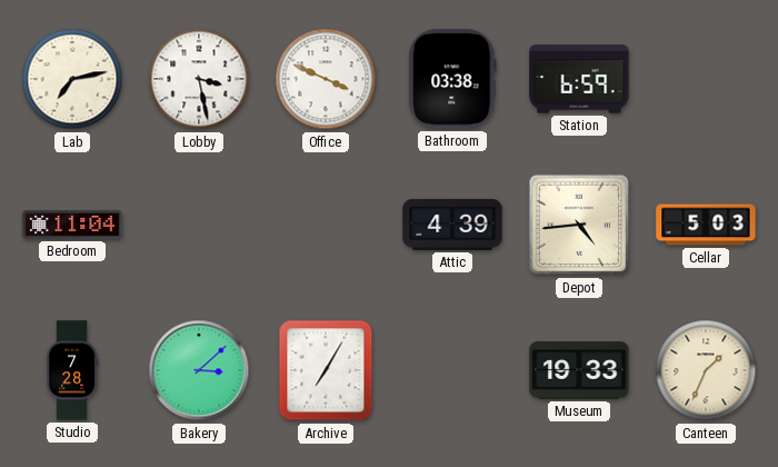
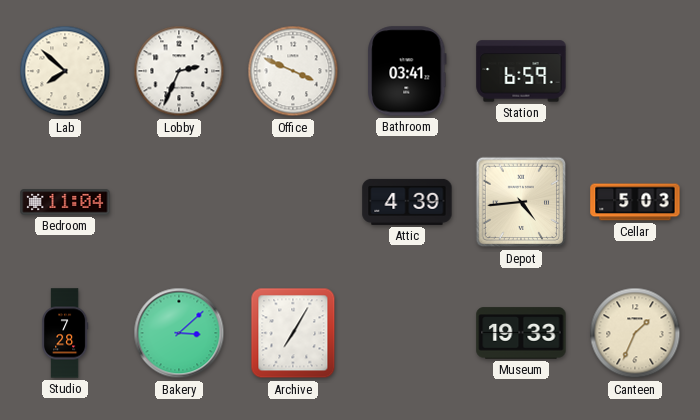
Lab: 7:13 -> 7:52 (65, 71)
Lobby: 3:28 -> 2:34 (179, 71)
Bathroom: 03:38 -> 03:41 (407, 71)
